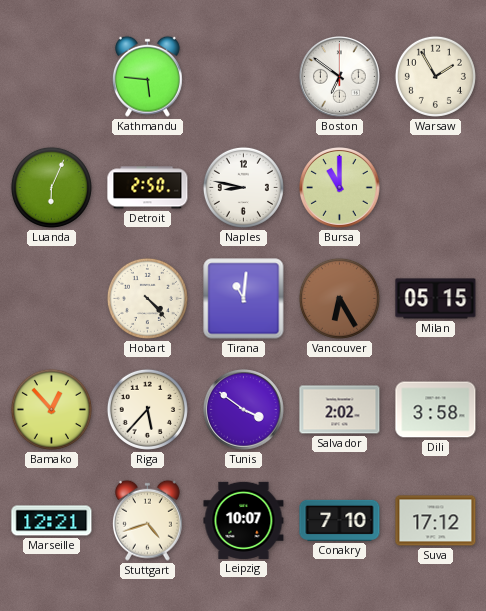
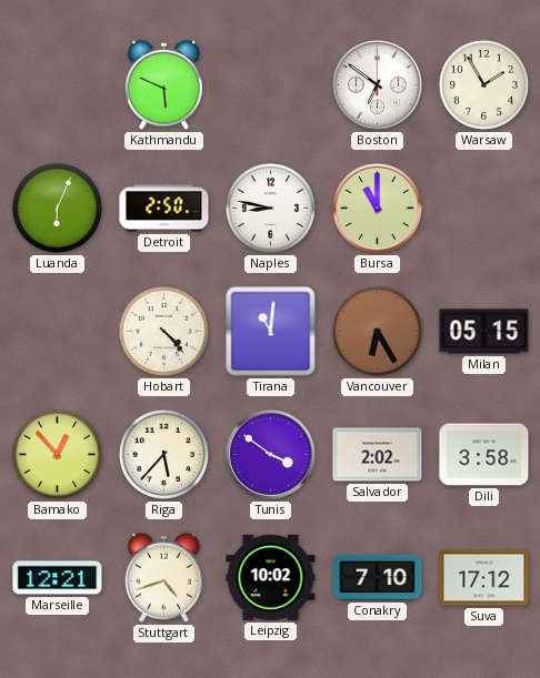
Kathmandu: 5:46 -> 5:49 (163, 84)
Leipzig: 10:07 -> 10:02 (271, 577)
